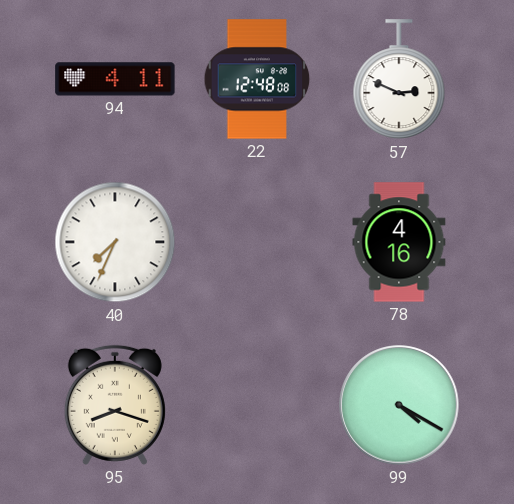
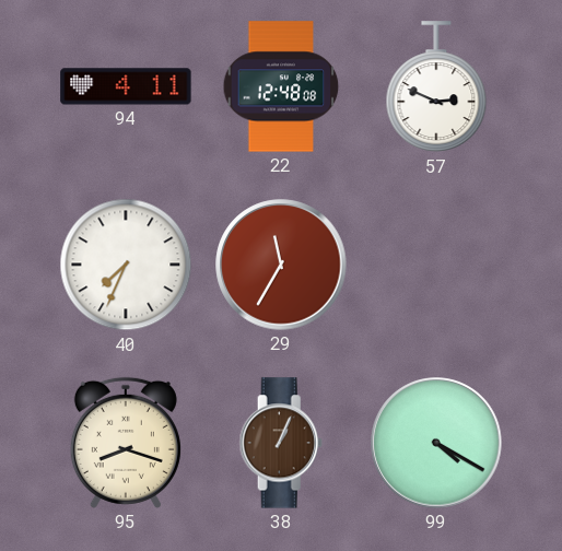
29: none -> 11:35 (281, 265)
78: 4:16 -> none (399, 242)
38: none -> 1:04 (281, 443)
